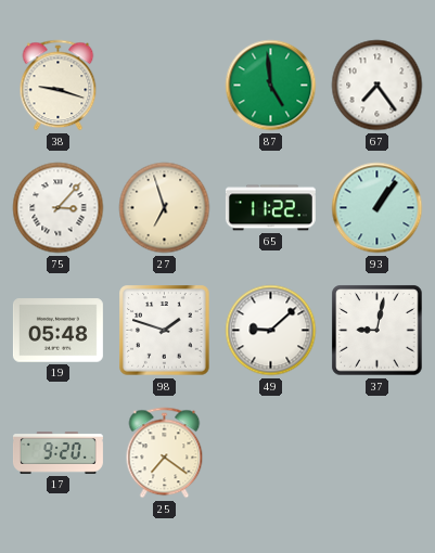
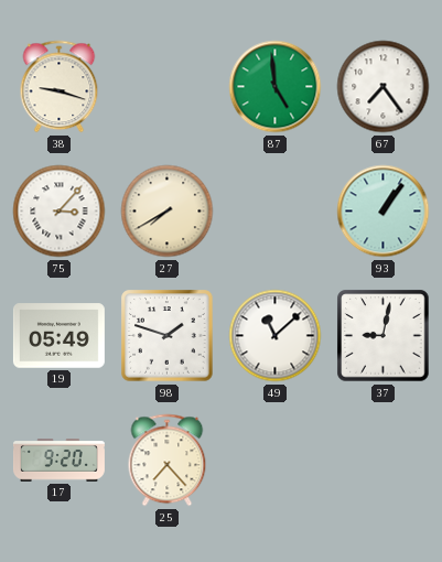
27: 6:57 -> 7:40 (168, 212)
65: 11:22 -> none (270, 208)
19: 05:48 -> 05:49 (58, 336)
49: 9:08 -> 11:08 (276, 336)
25: 7:21 -> 7:23 (168, 461)
